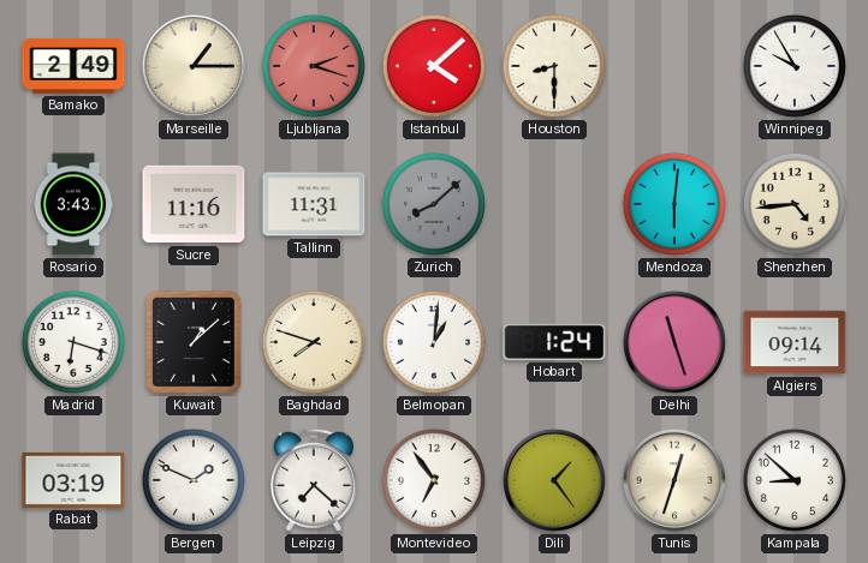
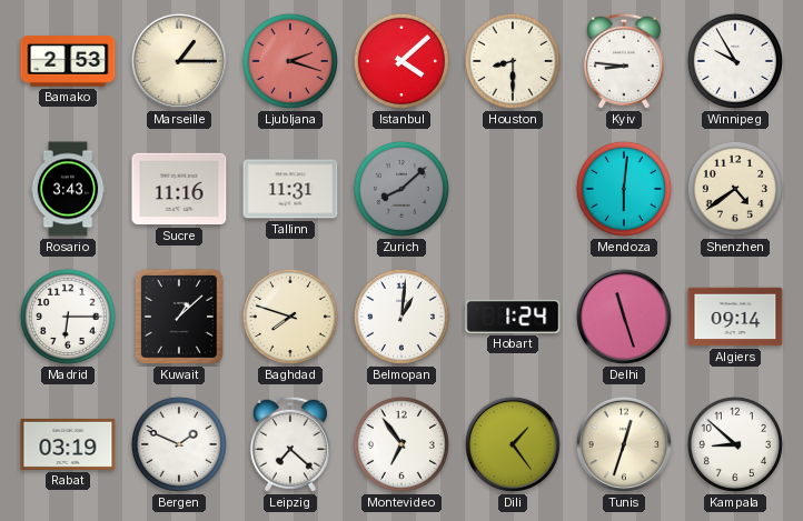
Bamako: 2:49 -> 2:53 (68, 61)
Kyiv: none -> 8:46 (624, 61)
Shenzhen: 4:44 -> 4:39 (735, 189)
Madrid: 6:18 -> 6:15 (68, 317)
